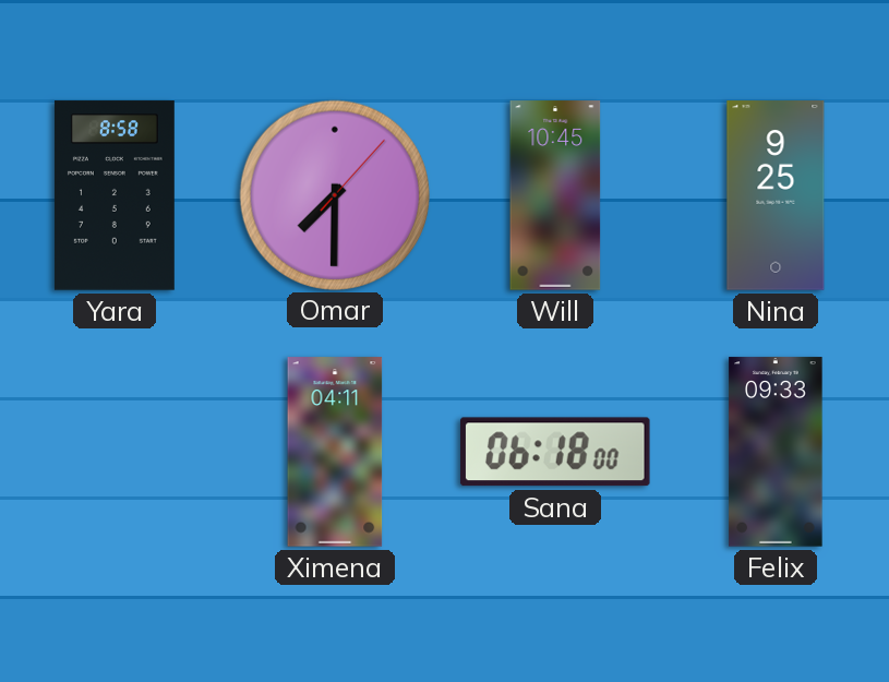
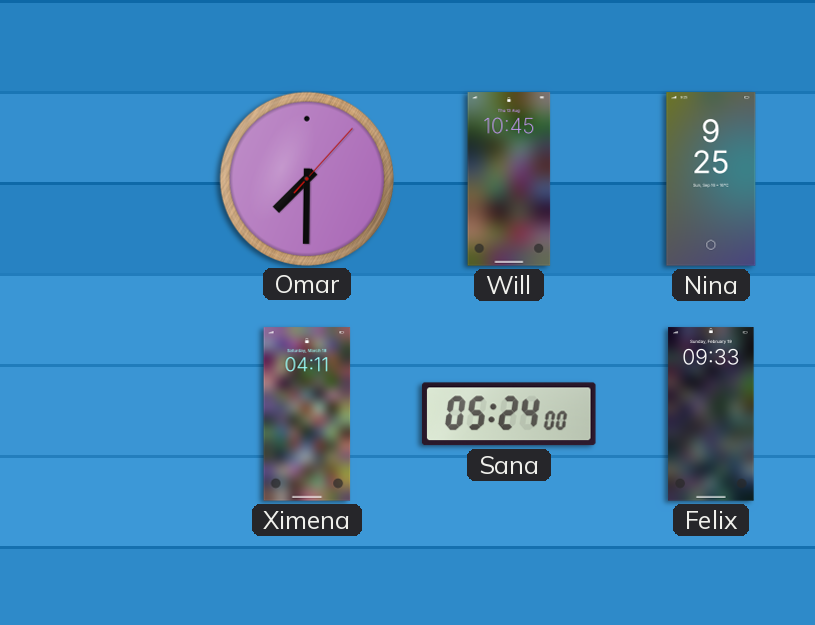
Yara: 8:58 -> none (115, 195)
Sana: 06:18 -> 05:24 (509, 414)
